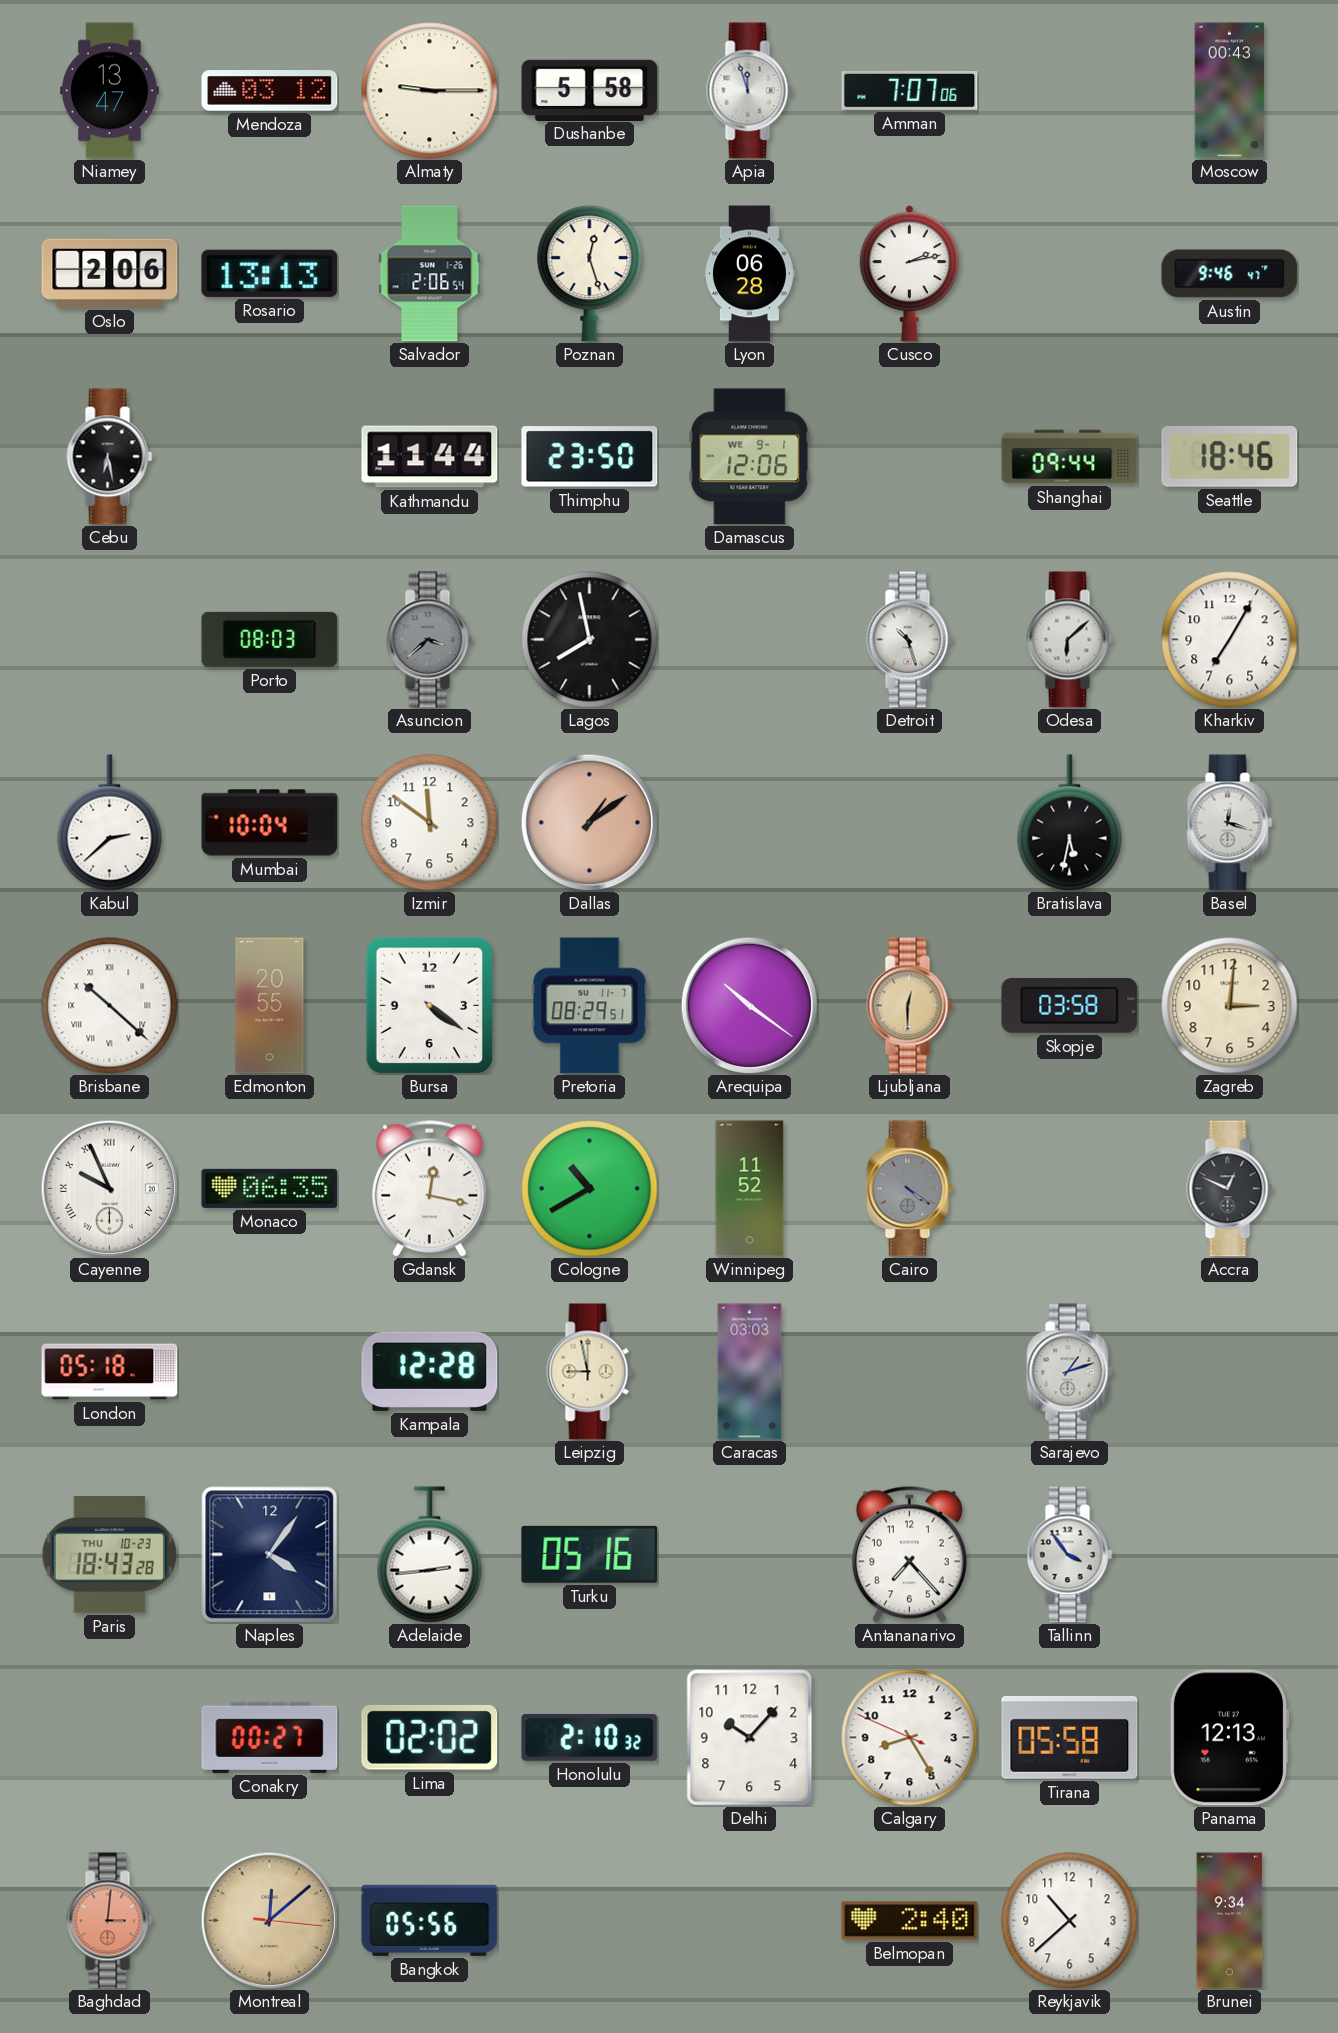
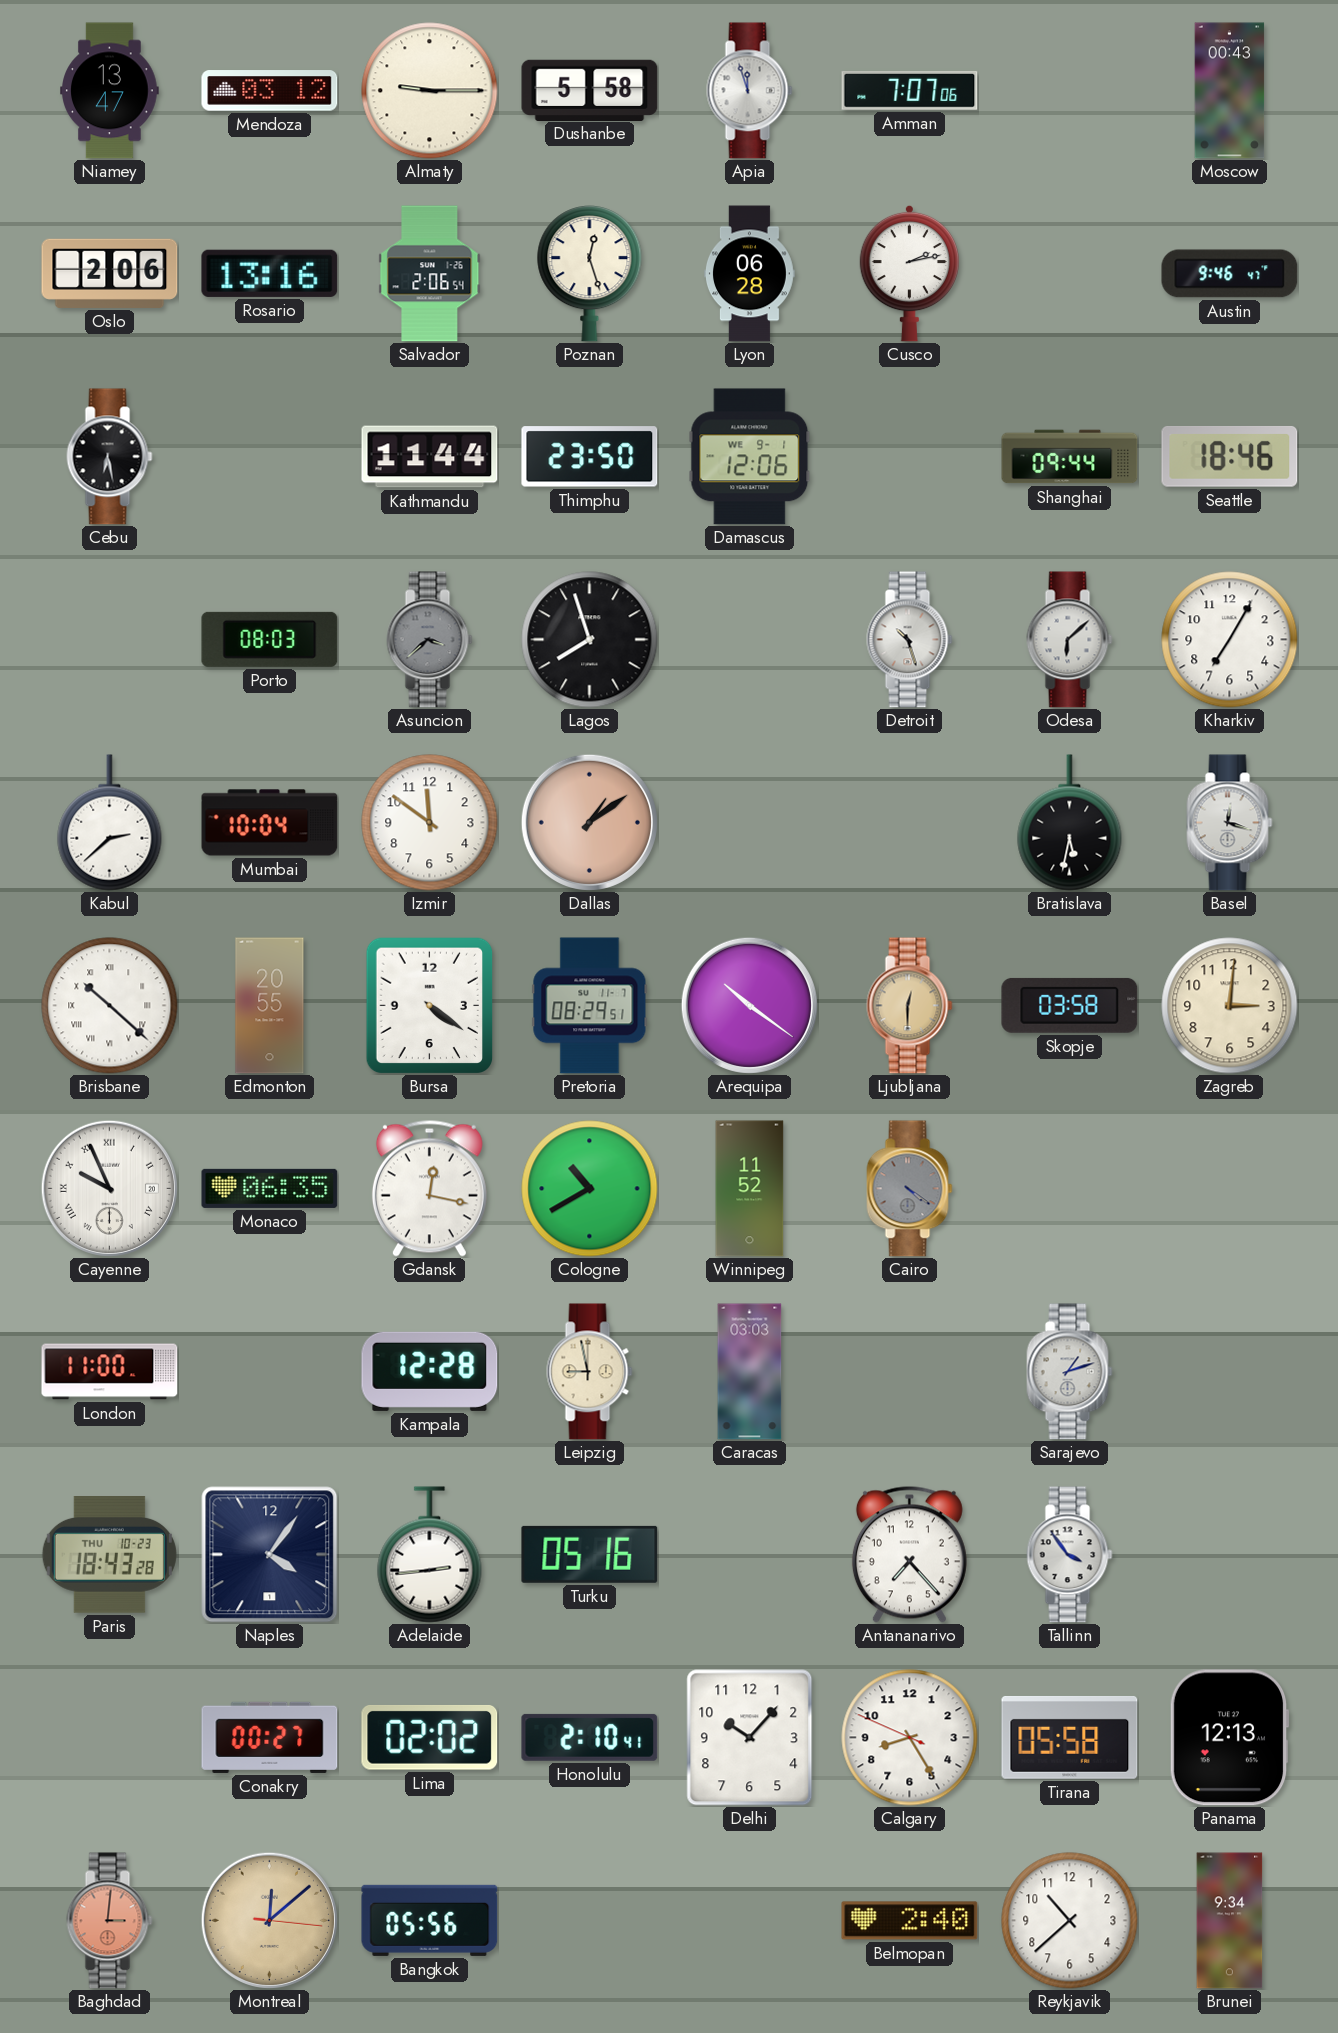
Rosario: 13:13 -> 13:16 (270, 273)
Lagos: 7:58 -> 7:57 (590, 640)
Accra: 12:49 -> none (1230, 1189)
London: 05:18 -> 11:00 (110, 1372)
Honolulu: 2:10:32 -> 2:10:41 (590, 1737)
